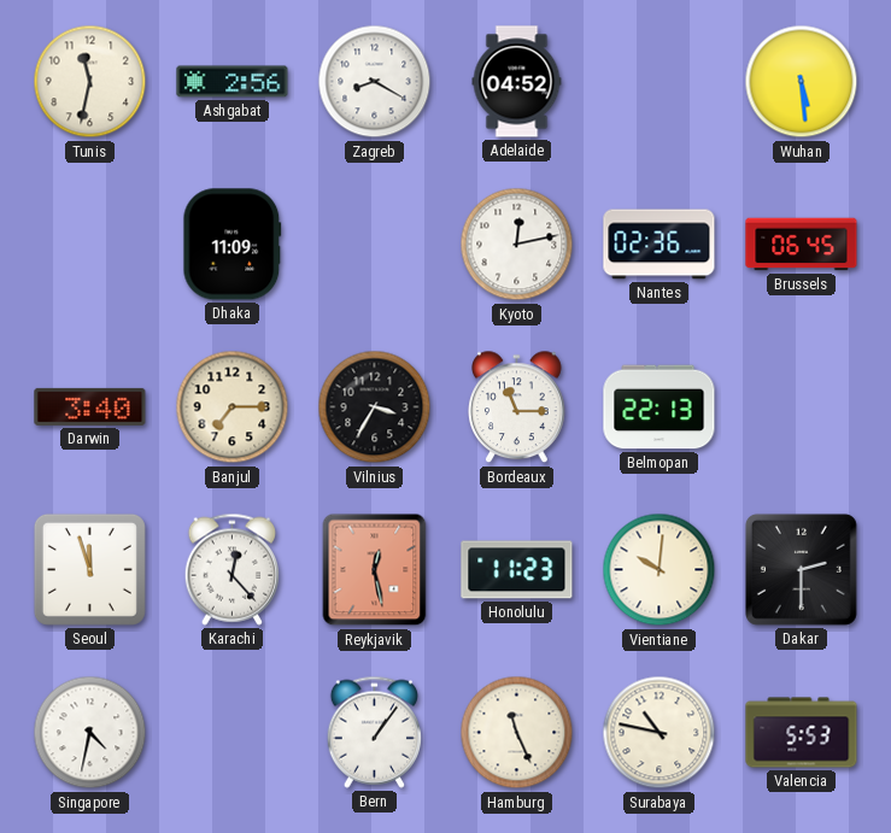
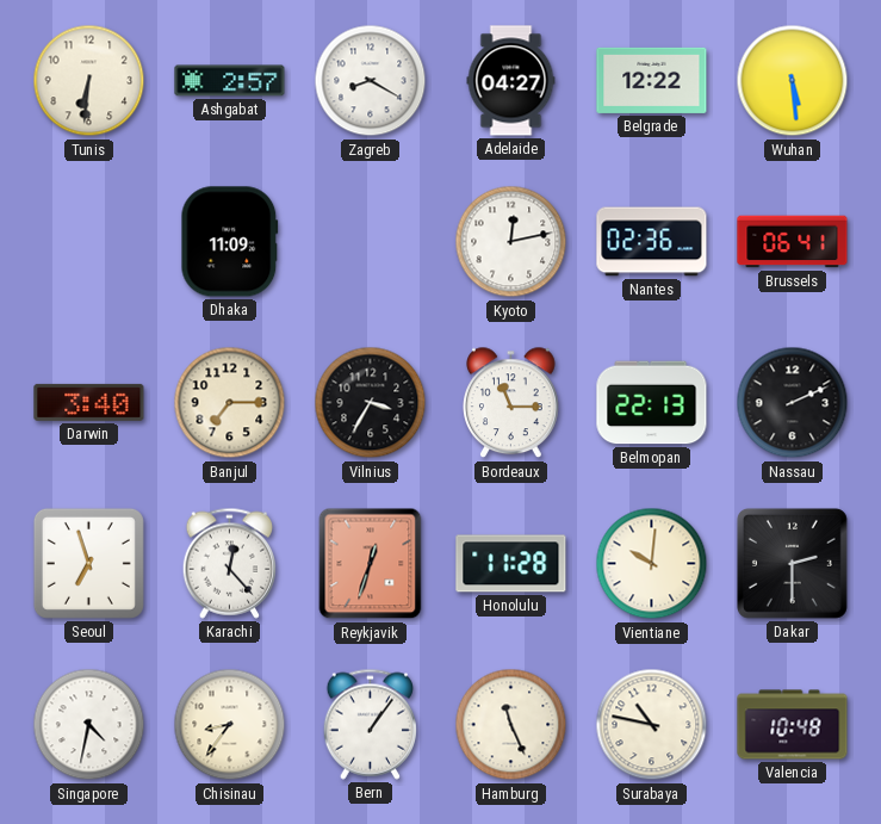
Tunis: 11:32 -> 6:31 (89, 81)
Ashgabat: 2:56 -> 2:57 (230, 81)
Adelaide: 04:52 -> 04:27 (511, 81)
Belgrade: none -> 12:22 (652, 80)
Brussels: 06:45 -> 06:41 (793, 242)
Nassau: none -> 2:11 (793, 403)
Seoul: 11:57 -> 6:57 (88, 563)
Reykjavik: 12:28 -> 12:33 (371, 564)
Honolulu: 11:23 -> 11:28 (511, 564)
Chisinau: none -> 8:36 (230, 725)
Valencia: 5:53 -> 10:48 (793, 725)
